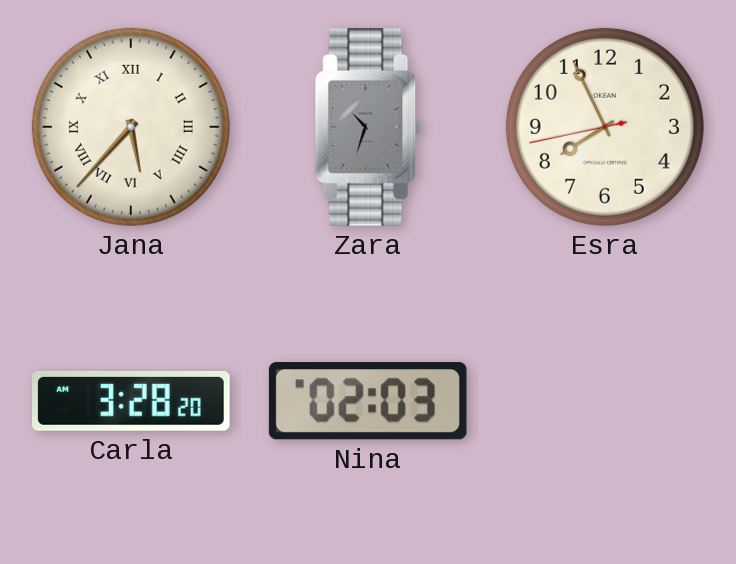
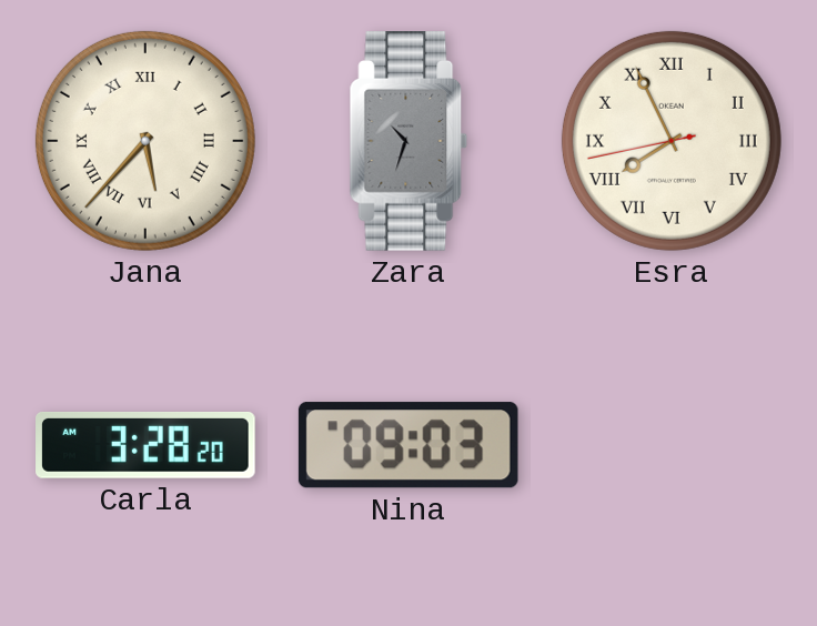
Esra numerals: Arabic -> Roman (672, 141)
Nina: 02:03 -> 09:03 (408, 445)
